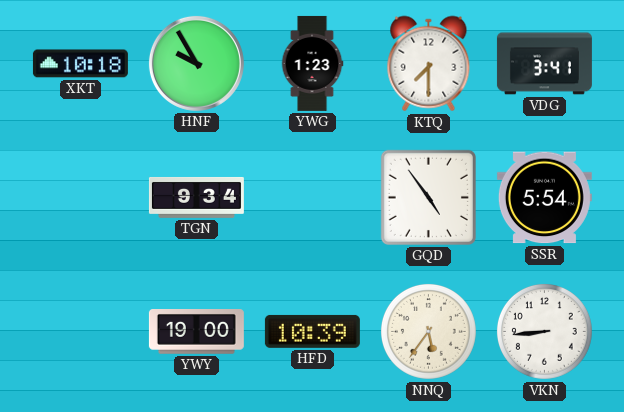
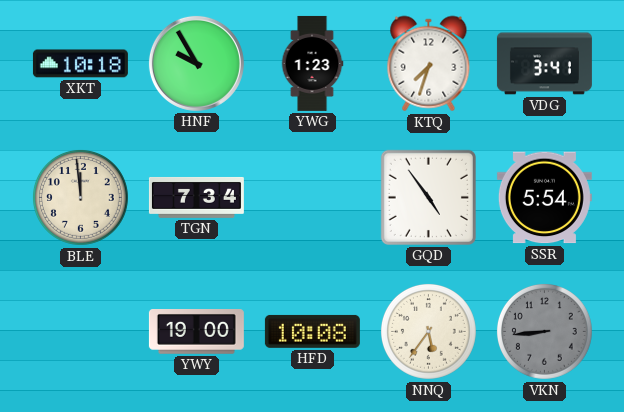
KTQ: 7:30 -> 7:33 (429, 64)
BLE: none -> 11:59 (80, 197)
TGN: 9:34 -> 7:34 (196, 197)
HFD: 10:39 -> 10:08 (312, 331)
VKN dial: white -> grey (544, 331)
